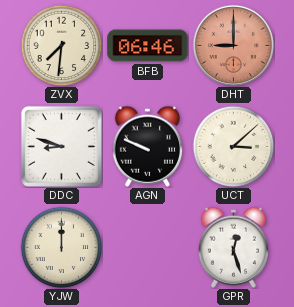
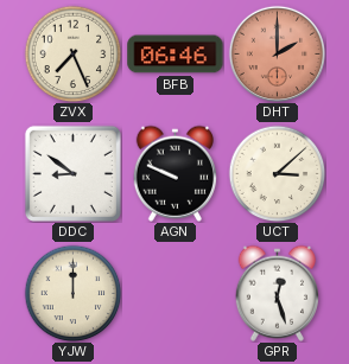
ZVX: 7:31 -> 7:26 (72, 53)
DHT: 9:00 -> 2:00 (277, 53)
DDC: 8:48 -> 8:51 (72, 173)
